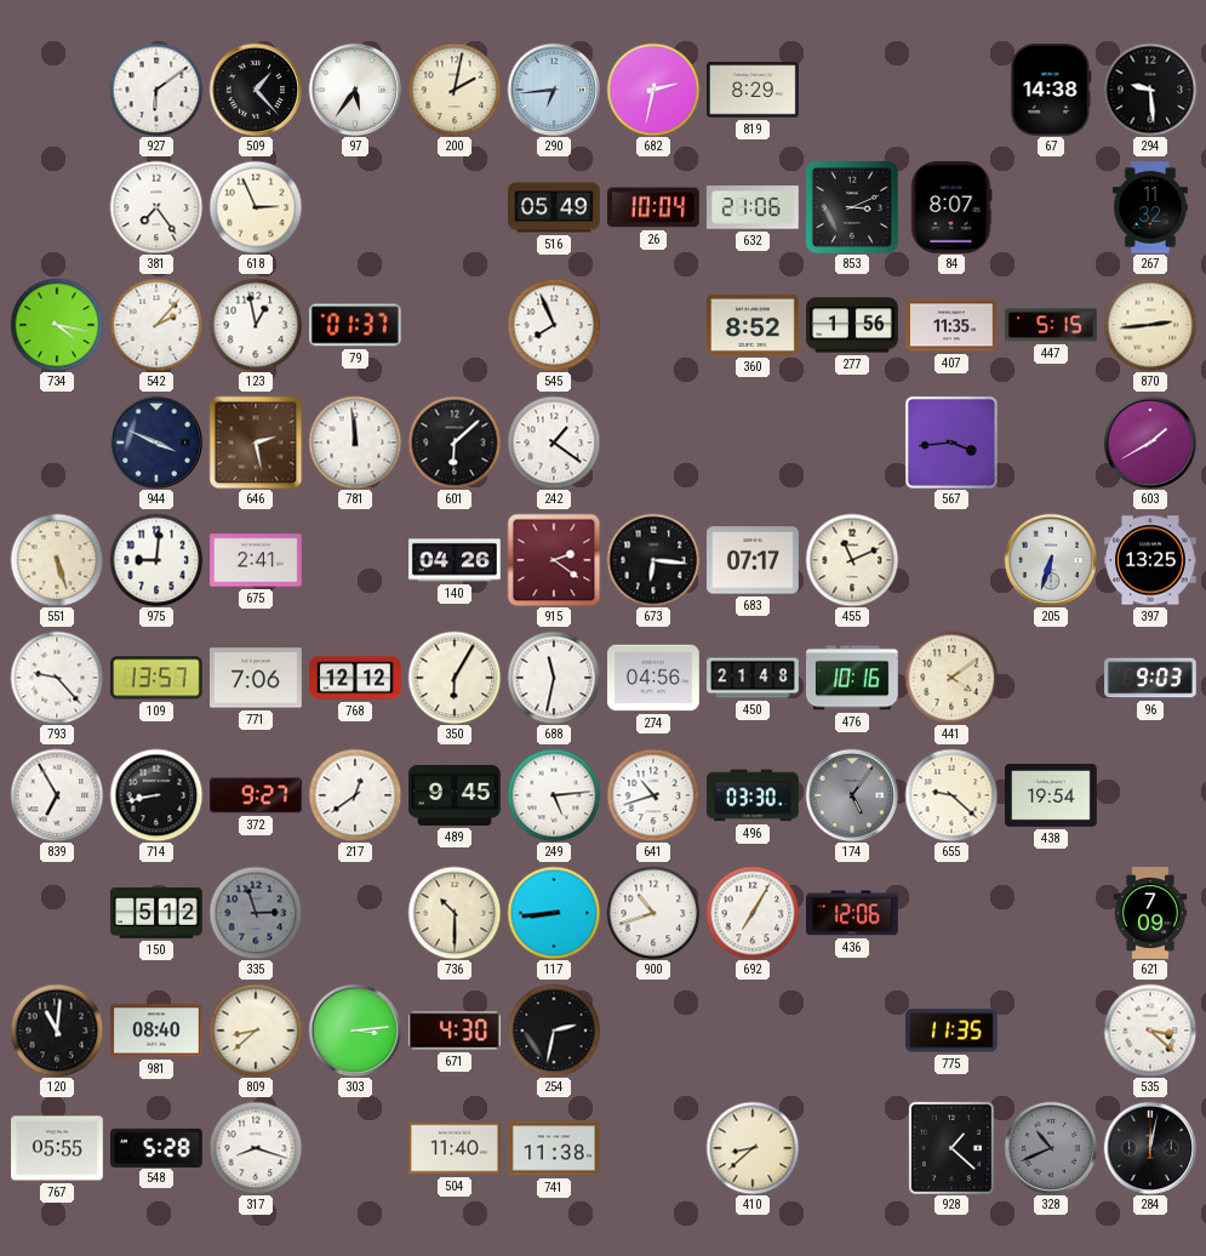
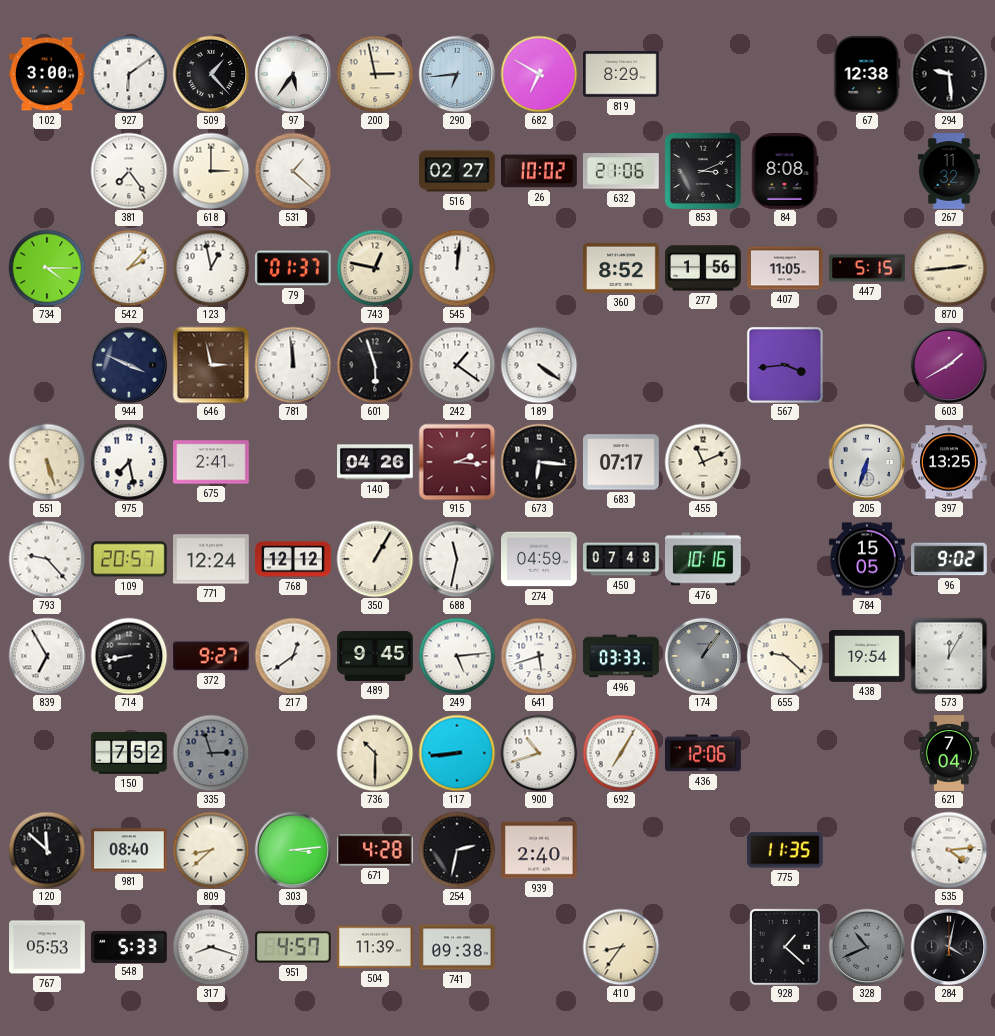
102: none -> 3:00 (48, 74)
200: 2:02 -> 2:58 (375, 74)
682: 2:32 -> 6:50 (539, 74)
67: 14:38 -> 12:38 (867, 75)
618: 2:56 -> 3:00 (211, 171)
531: none -> 1:22 (293, 171)
516: 05:49 -> 02:27 (458, 171)
26: 10:04 -> 10:02 (540, 171)
84: 8:07 -> 8:08 (785, 172)
734: 4:17 -> 4:15 (47, 268)
743: none -> 12:47 (375, 268)
545: 7:56 -> 12:01 (457, 268)
407: 11:35 -> 11:05 (786, 268)
646: 2:28 -> 2:58 (211, 365)
601: 6:08 -> 5:57 (375, 365)
189: none -> 4:21 (539, 365)
975: 9:01 -> 7:28 (129, 462)
915: 2:21 -> 2:16 (457, 462)
109: 13:57 -> 20:57 (129, 559)
771: 7:06 -> 12:24 (212, 559)
350: 6:05 -> 1:05 (375, 559)
274: 04:56 -> 04:59 (540, 559)
450: 21:48 -> 07:48 (621, 559)
441: 4:09 -> none (951, 678)
784: none -> 15:05 (868, 559)
96: 9:03 -> 9:02 (950, 559)
641: 10:42 -> 5:42 (539, 656)
496: 03:30 -> 03:33 (621, 656)
174: 5:06 -> 1:06 (703, 656)
573: none -> 12:05 (949, 656)
150: 5:12 -> 7:52 (129, 754)
621: 7:09 -> 7:04 (949, 753)
120: 11:01 -> 11:52 (47, 850)
671: 4:30 -> 4:28 (375, 850)
939: none -> 2:40 (540, 850)
535: 3:22 -> 4:14 (949, 850)
767: 05:55 -> 05:53 (48, 947)
548: 5:28 -> 5:33 (130, 946)
951: none -> 4:57 (294, 947)
504: 11:40 -> 11:39 (376, 947)
741: 11:38 -> 09:38 (458, 947)
410: 8:38 -> 8:36 (621, 947)
284: 12:02 -> 4:02 (949, 947)
